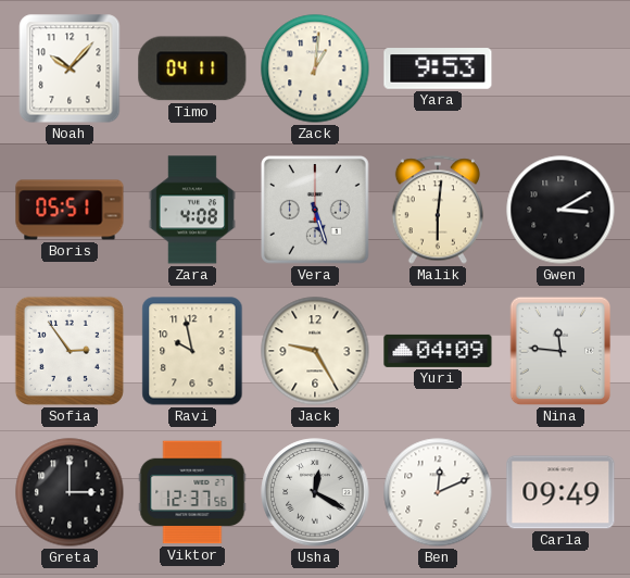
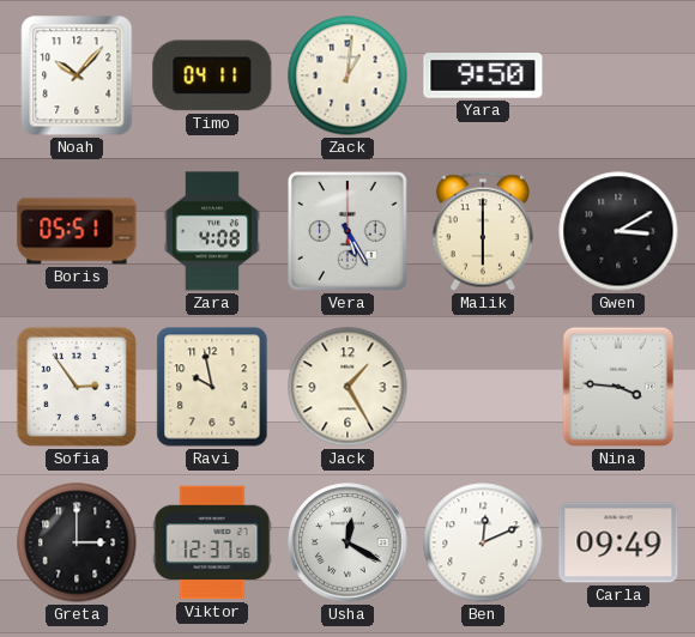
Yara: 9:53 -> 9:50 (483, 75)
Vera: 5:27 -> 5:25 (347, 231)
Malik: 6:01 -> 6:00 (483, 231)
Jack: 9:25 -> 1:25 (347, 387)
Yuri: 04:09 -> none (438, 351)
Nina: 11:46 -> 3:46 (618, 387)
